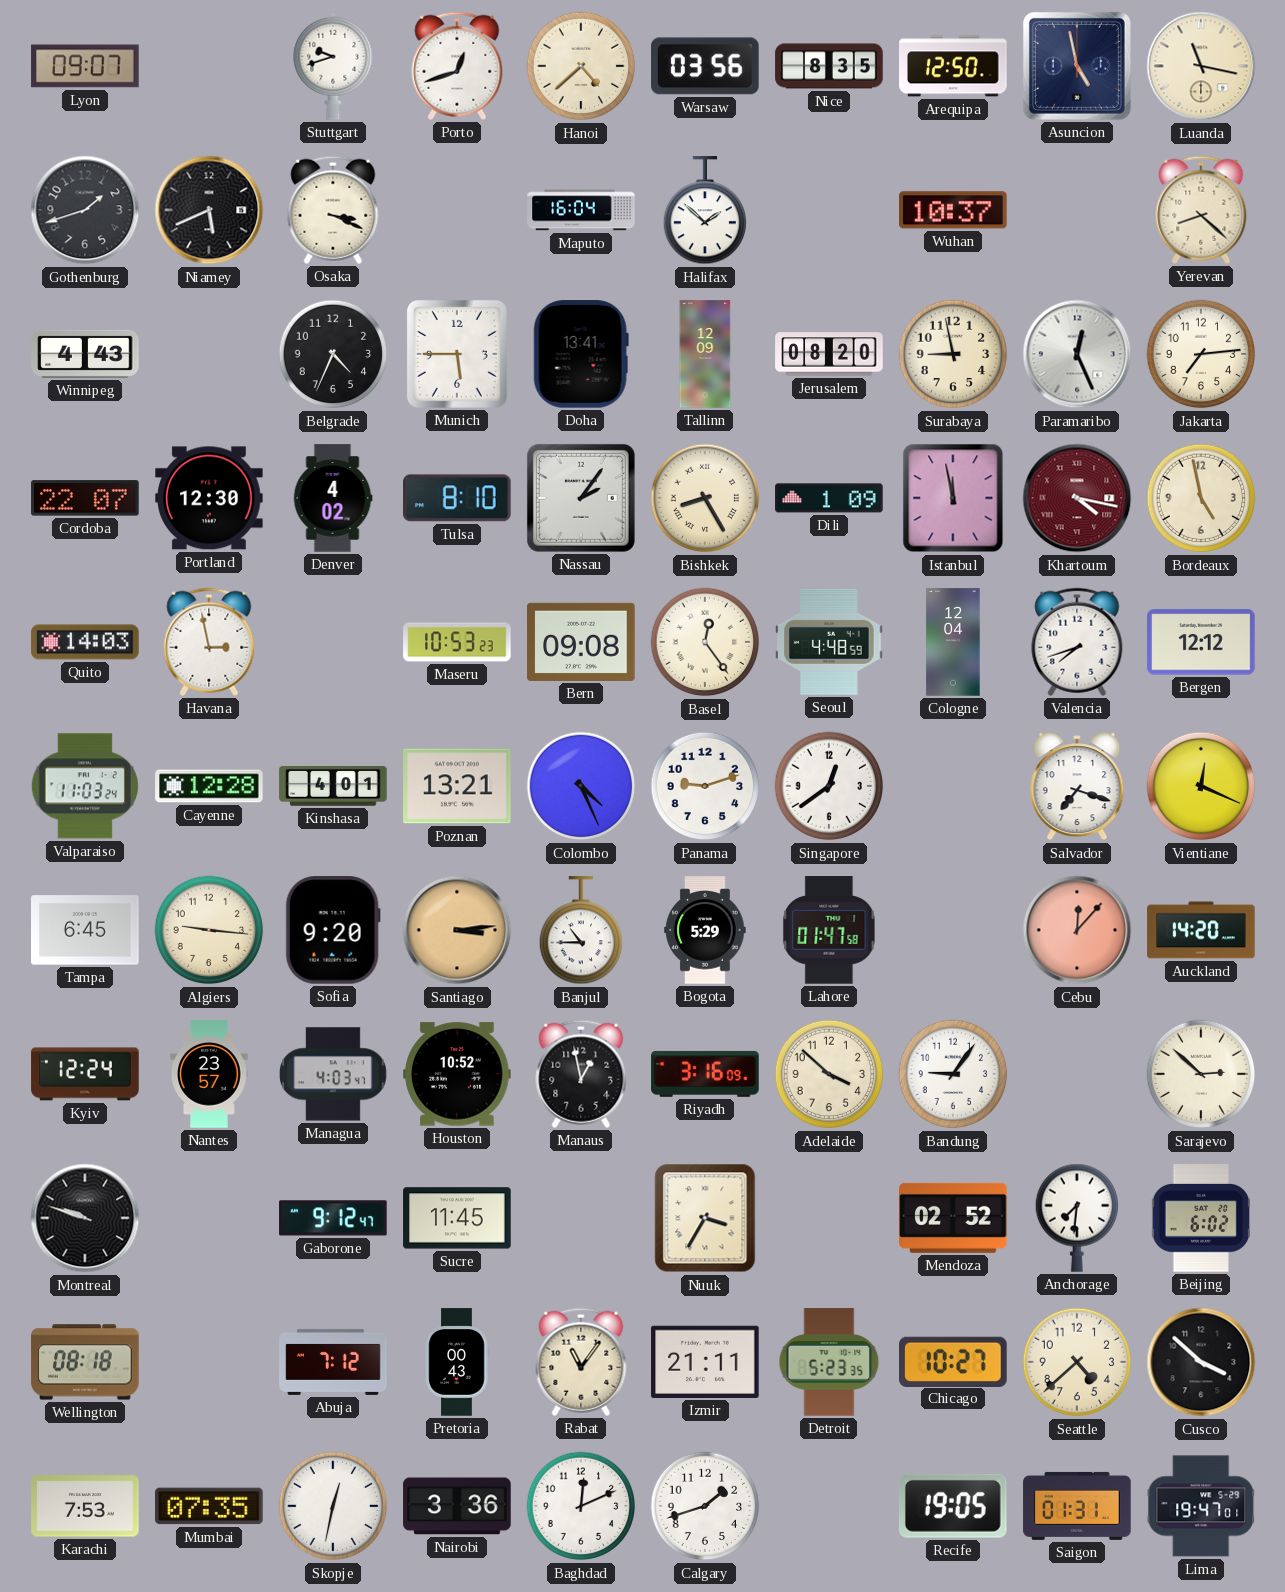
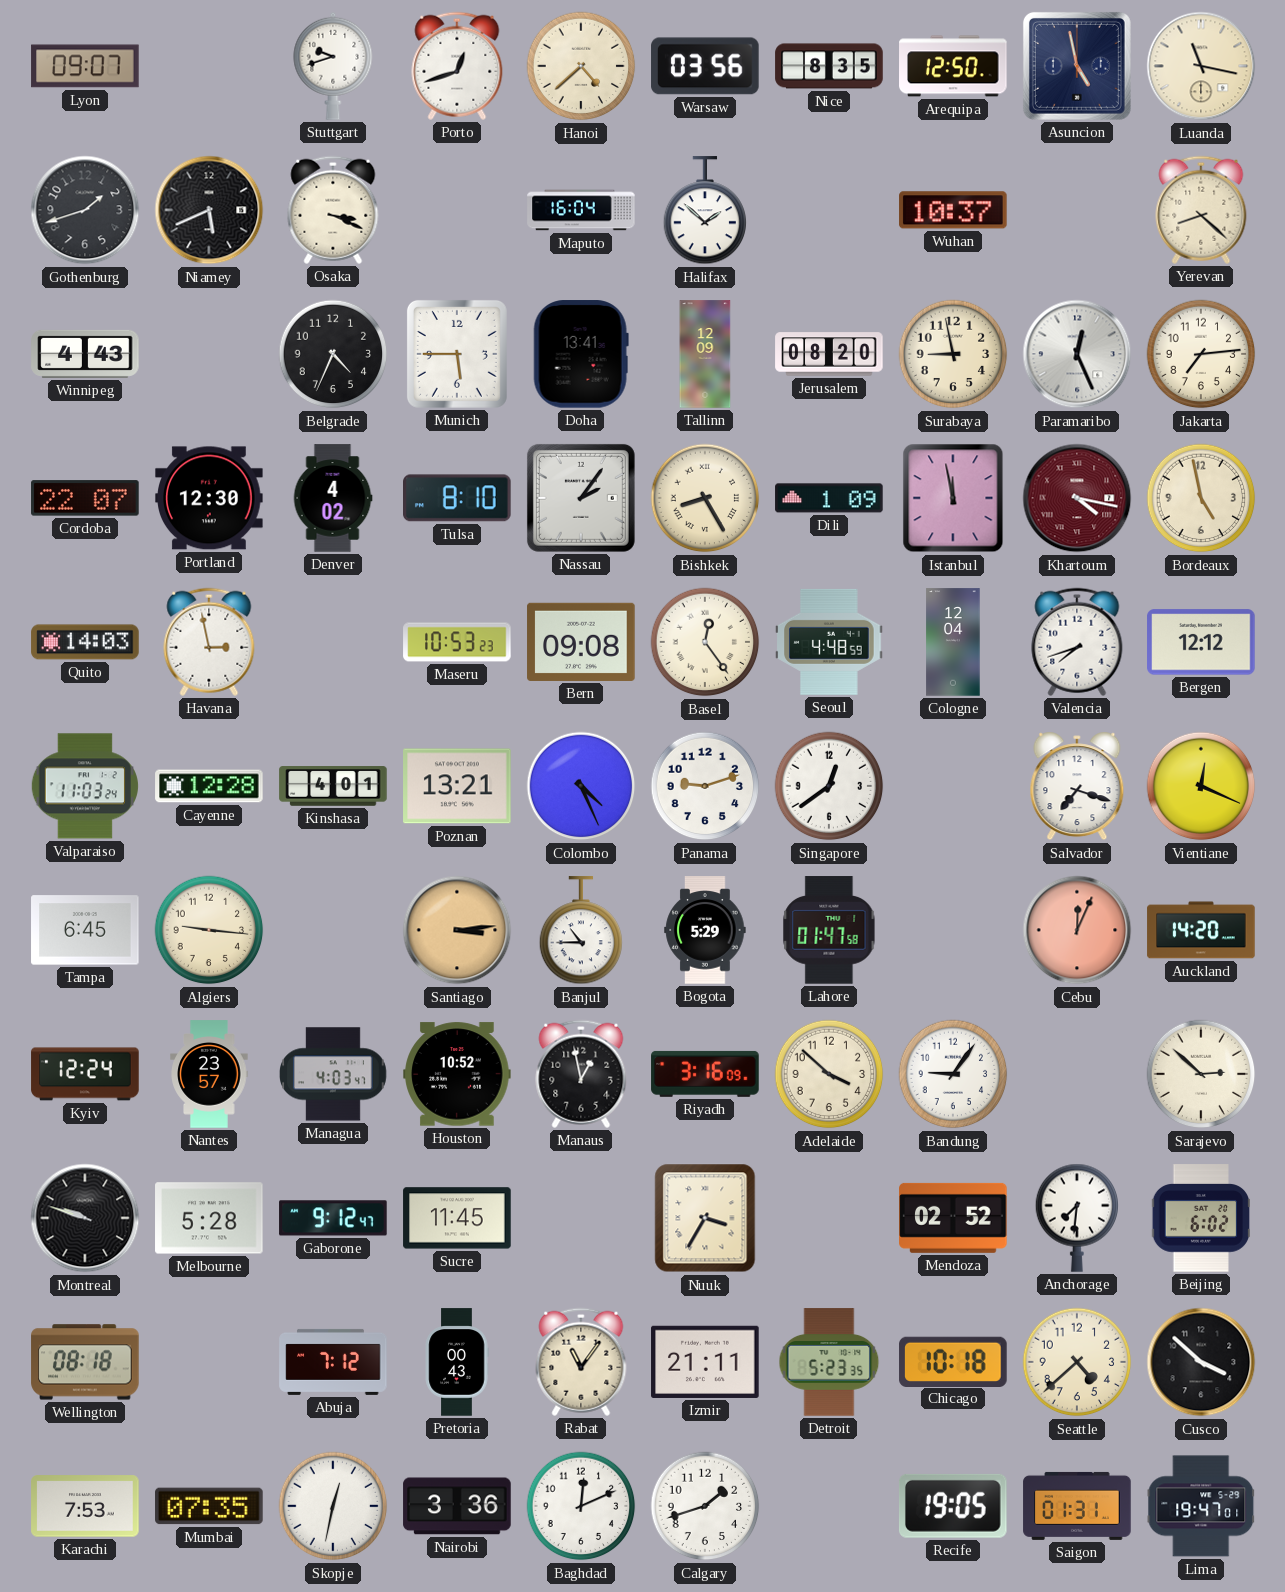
Sofia: 9:20 -> none (333, 930)
Cebu: 12:07 -> 12:04 (1077, 930)
Melbourne: none -> 5:28 (209, 1218)
Chicago: 10:27 -> 10:18 (953, 1361)
